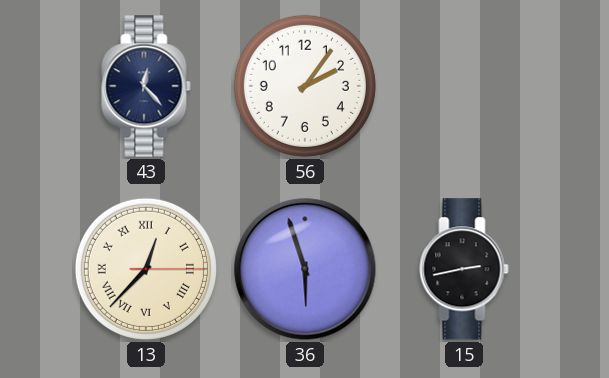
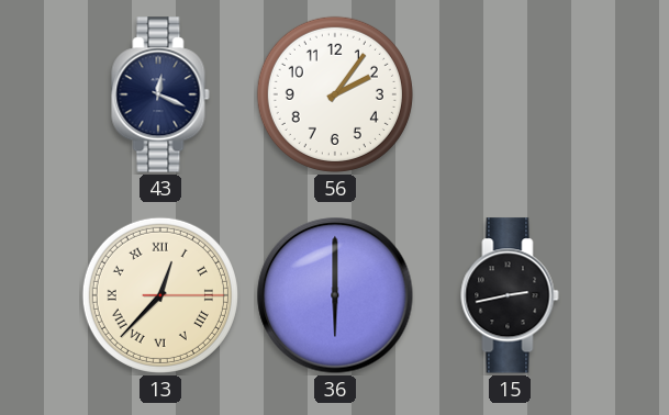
43: 12:23 -> 12:19 (160, 94)
36: 5:57 -> 6:00 (335, 295)
